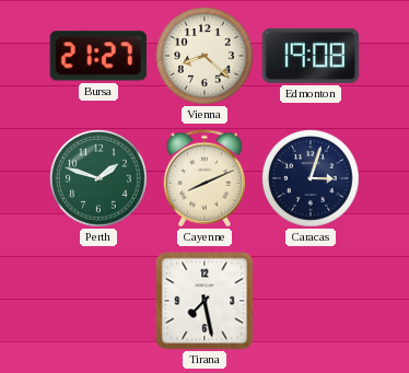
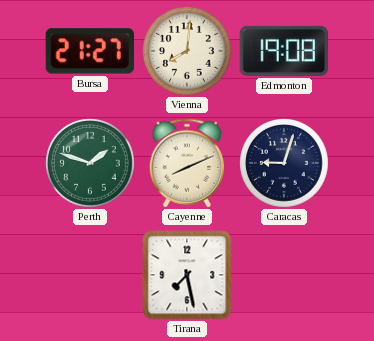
Vienna: 8:22 -> 8:01 (188, 52)
Caracas: 3:03 -> 9:03 (285, 164)
